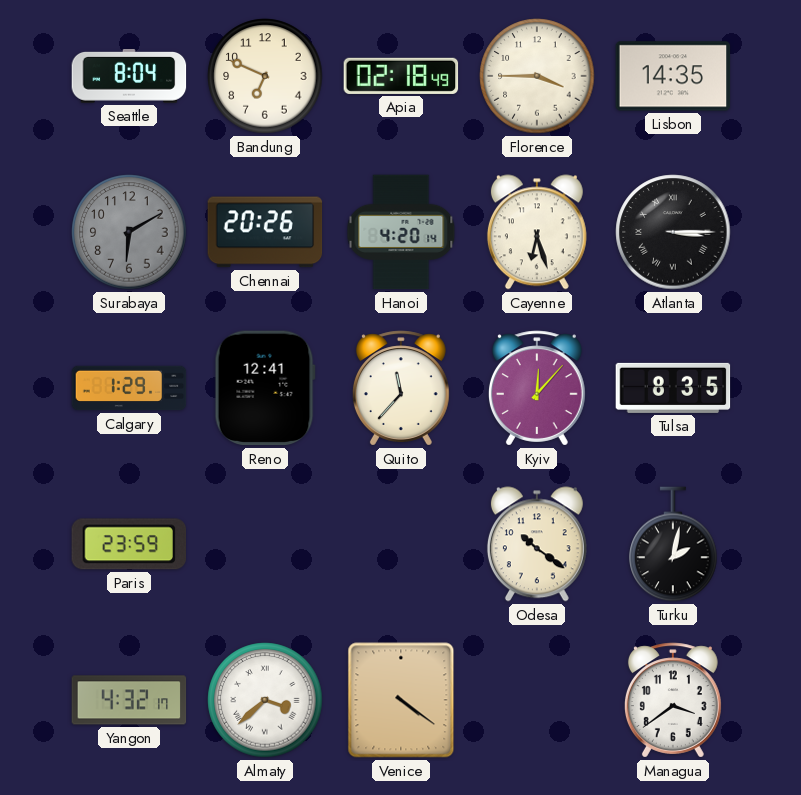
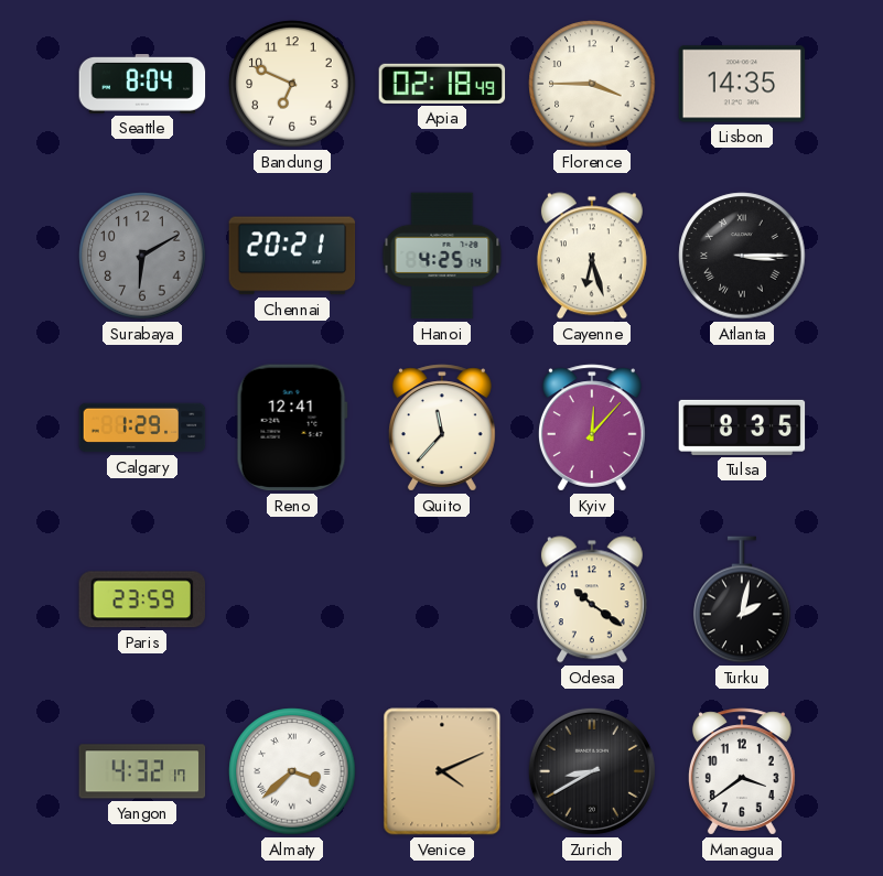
Chennai: 20:26 -> 20:21 (292, 256)
Hanoi: 4:20 -> 4:25 (442, 256)
Venice: 4:21 -> 4:11 (442, 771)
Zurich: none -> 8:40 (592, 771)
